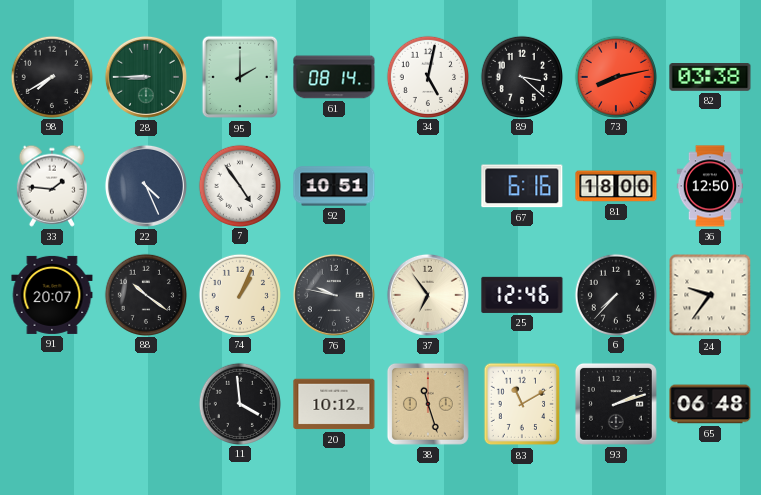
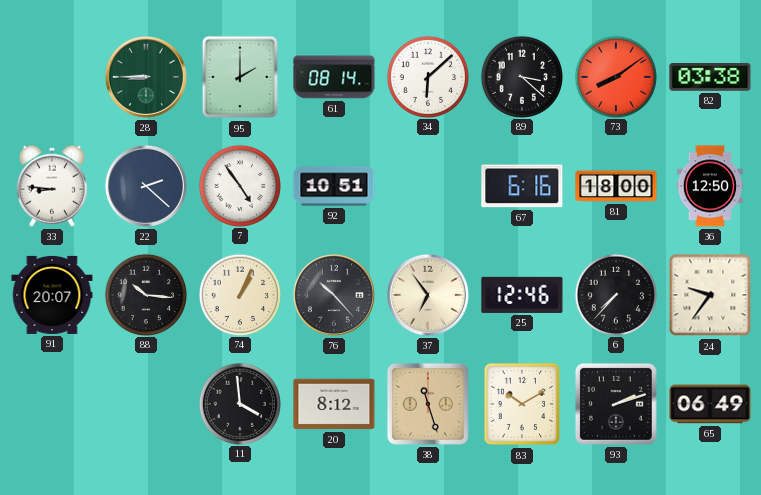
98: 7:40 -> none (51, 76)
34: 5:02 -> 6:08 (427, 76)
73: 8:13 -> 8:09 (615, 76)
33: 1:46 -> 8:46 (52, 186)
22: 4:26 -> 2:22 (146, 186)
88: 10:21 -> 10:16 (145, 294)
76: 9:47 -> 10:23 (334, 295)
20: 10:12 -> 8:12 (334, 404)
83: 11:10 -> 10:10 (522, 404)
65: 06:48 -> 06:49 (710, 404)
